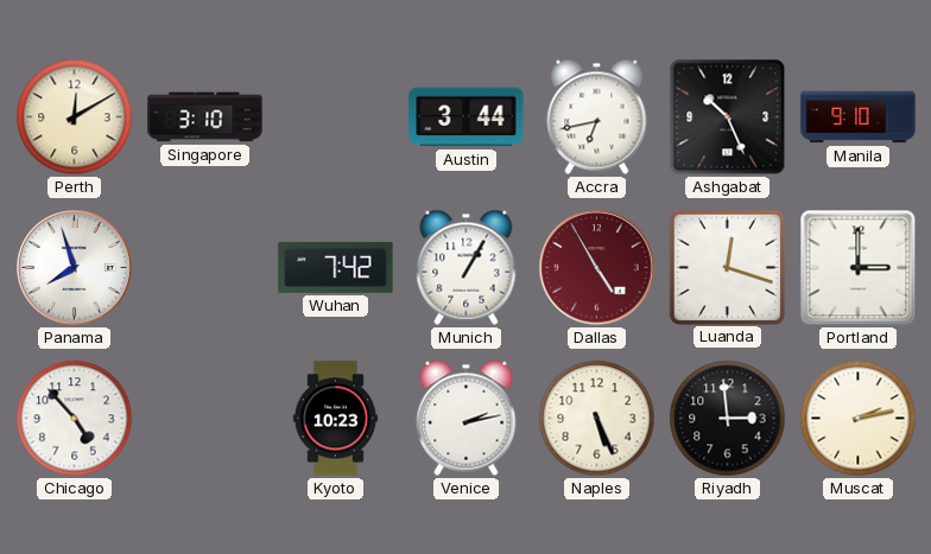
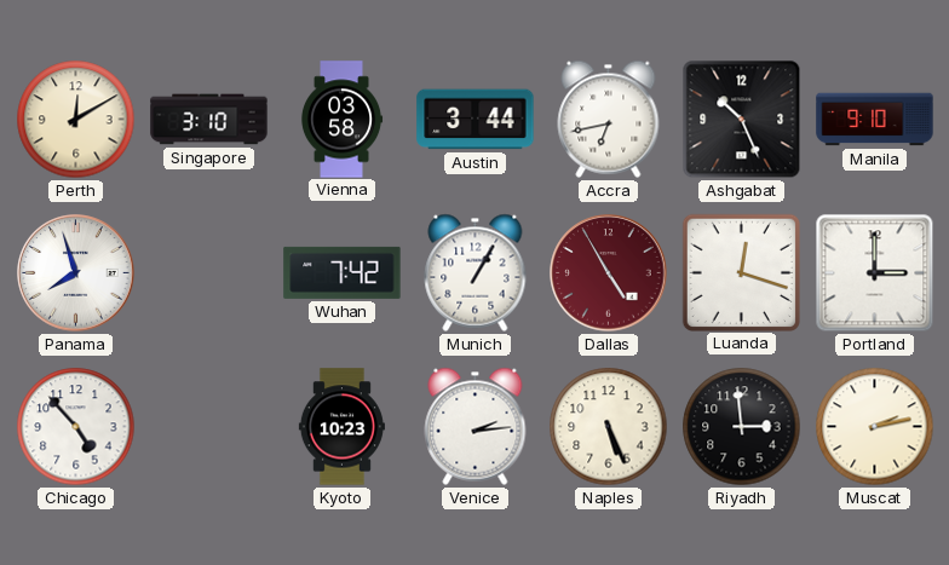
Vienna: none -> 03:58 (341, 120)
Venice: 2:13 -> 2:14 (476, 426)
